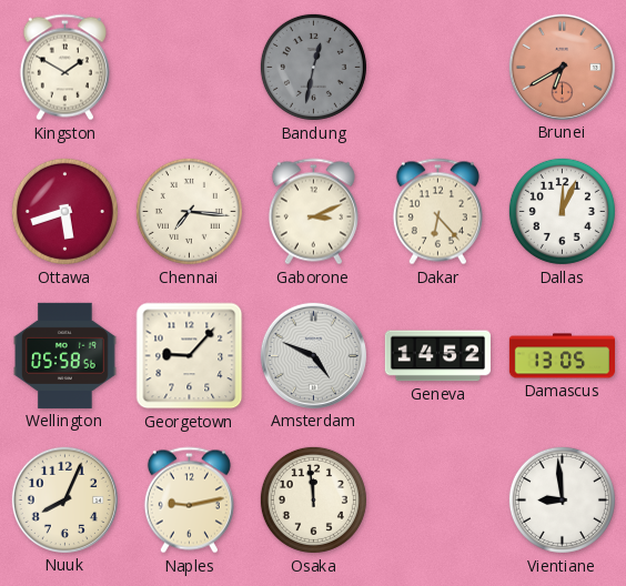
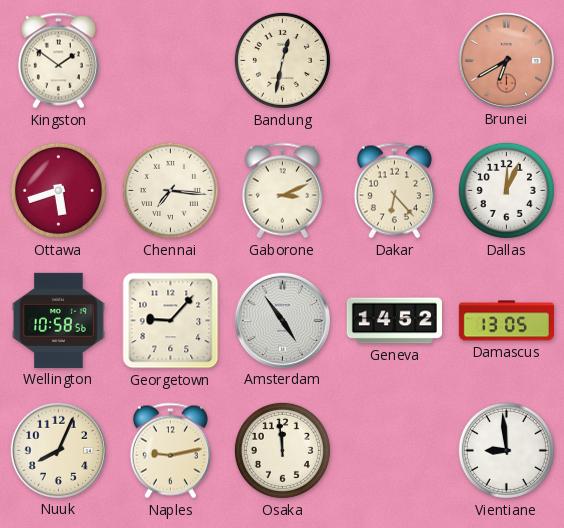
Kingston: 1:50 -> 1:51 (58, 61)
Bandung dial: grey -> cream (282, 60)
Wellington: 05:58 -> 10:58 (59, 320)
Amsterdam: 4:49 -> 4:54 (282, 320)
